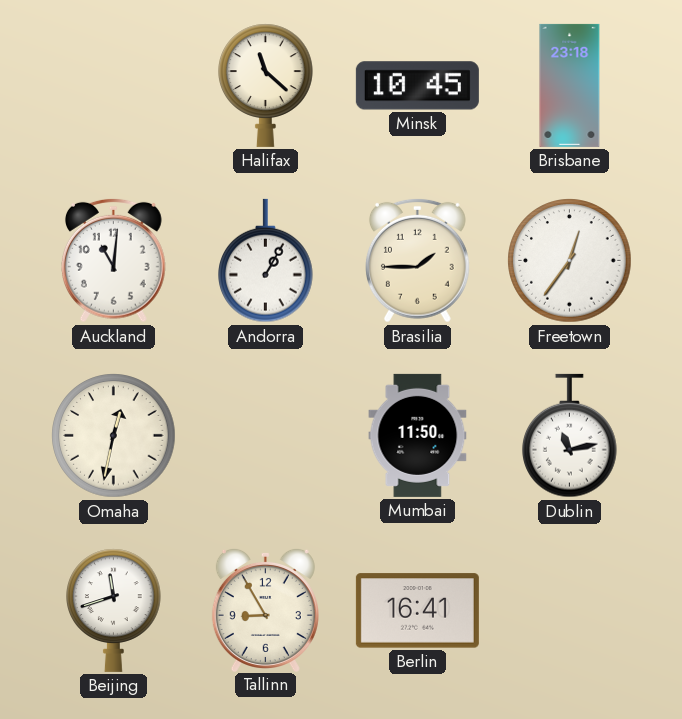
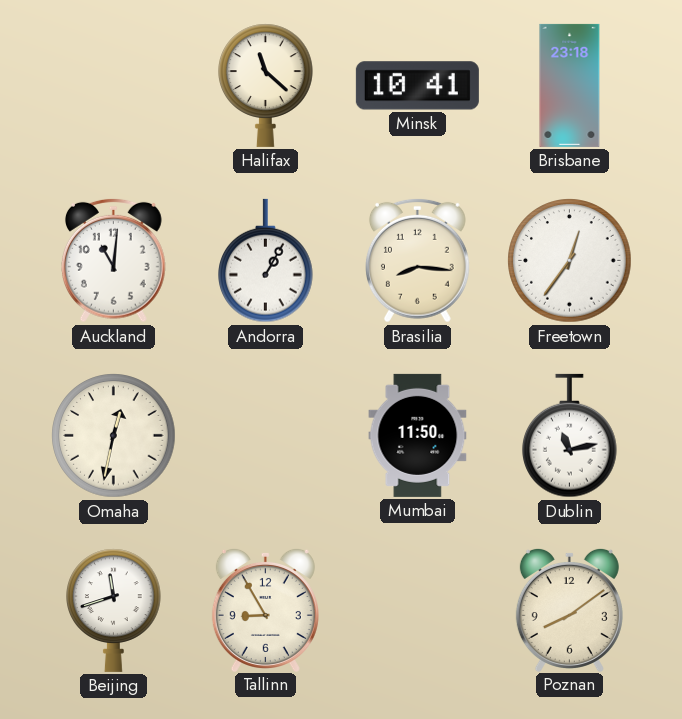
Minsk: 10:45 -> 10:41 (417, 86)
Brasilia: 1:45 -> 8:16 (417, 260)
Berlin: 16:41 -> none (417, 611)
Poznan: none -> 8:09 (569, 609)
